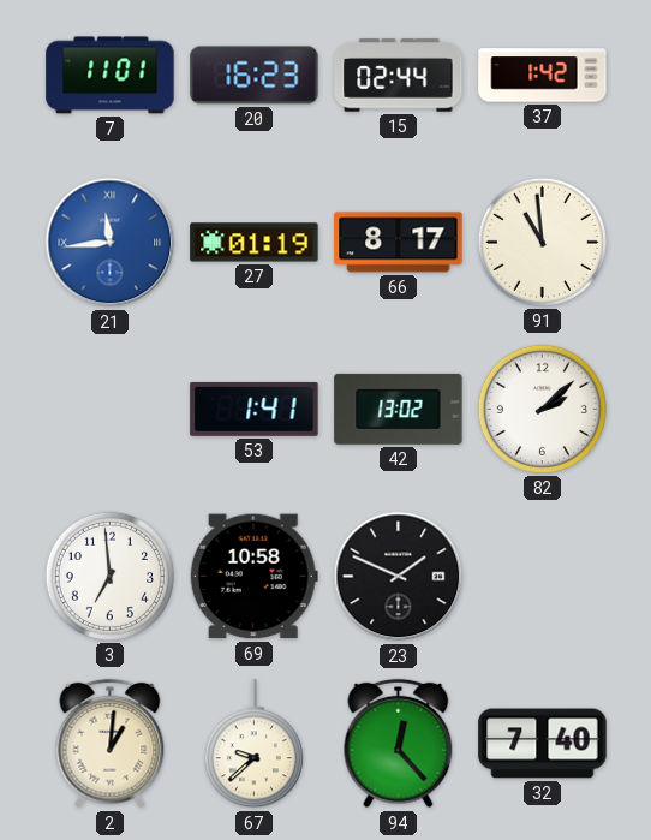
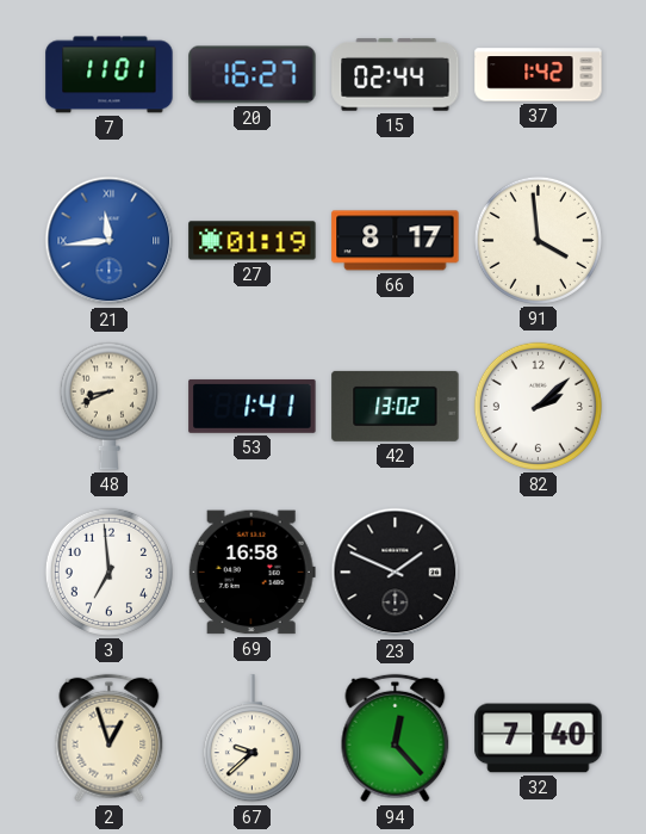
20: 16:23 -> 16:27 (253, 75)
91: 10:59 -> 3:59 (538, 240)
48: none -> 8:41 (108, 406)
69: 10:58 -> 16:58 (251, 573)
2: 1:01 -> 12:57 (110, 739)
